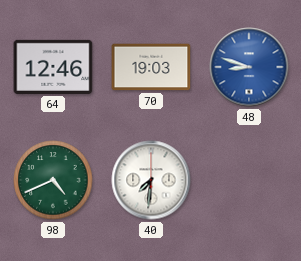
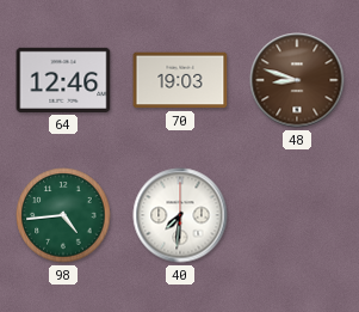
48 dial: blue -> brown (297, 80)
98: 4:41 -> 4:44 (63, 215)
